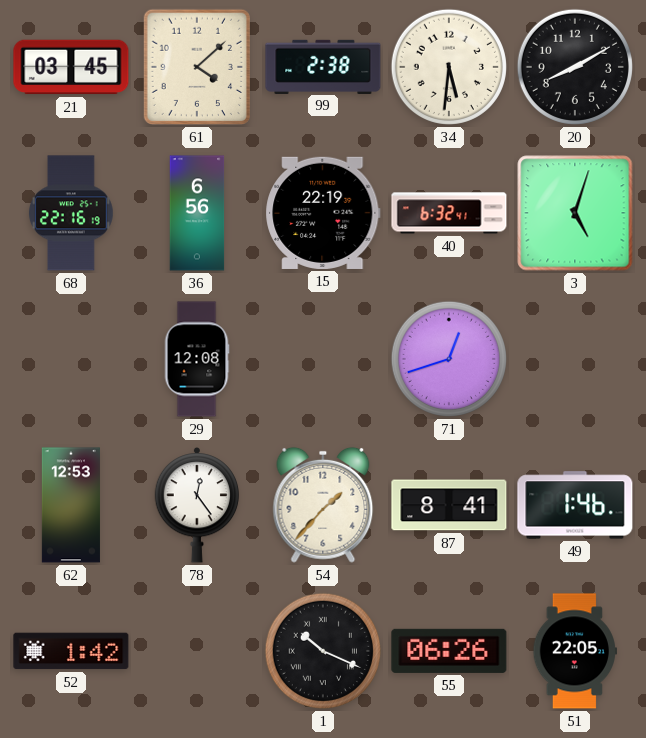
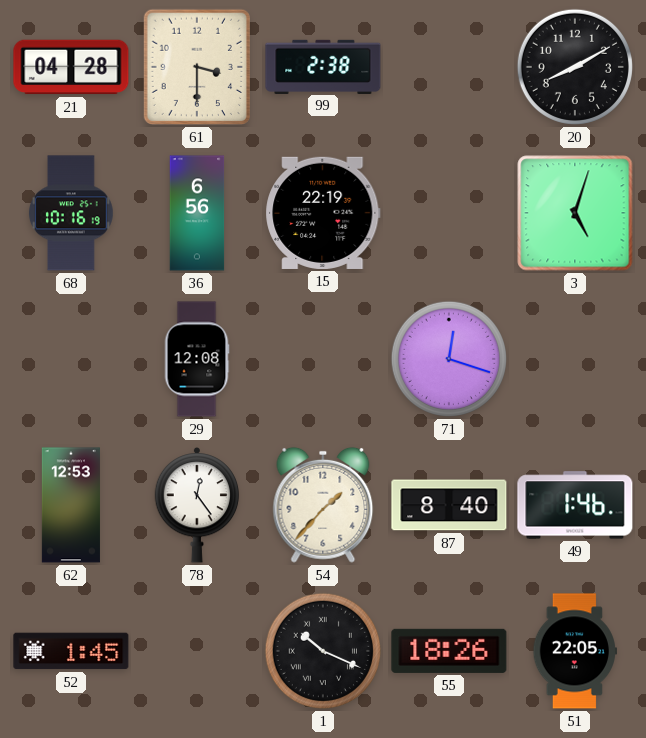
21: 03:45 -> 04:28 (71, 67)
61: 4:08 -> 3:30 (197, 67)
34: 5:31 -> none (449, 67)
68: 22:16 -> 10:16 (71, 213)
40: 6:32 -> none (449, 213)
71: 12:42 -> 12:18 (449, 359)
87: 8:41 -> 8:40 (449, 505)
52: 1:42 -> 1:45 (71, 651)
55: 06:26 -> 18:26 (449, 651)
